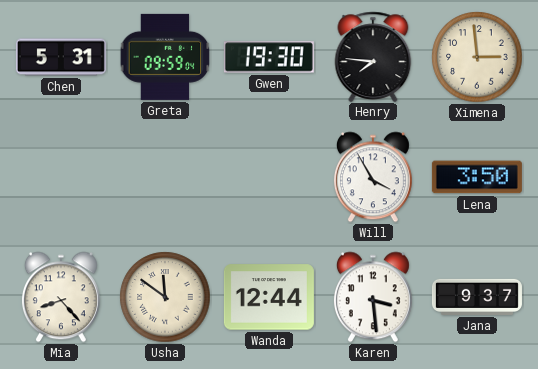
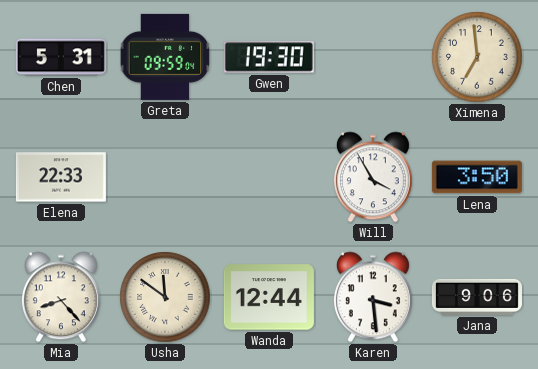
Henry: 7:46 -> none (373, 56)
Ximena: 2:59 -> 6:59 (477, 57)
Elena: none -> 22:33 (61, 177)
Jana: 9:37 -> 9:06 (477, 297)
